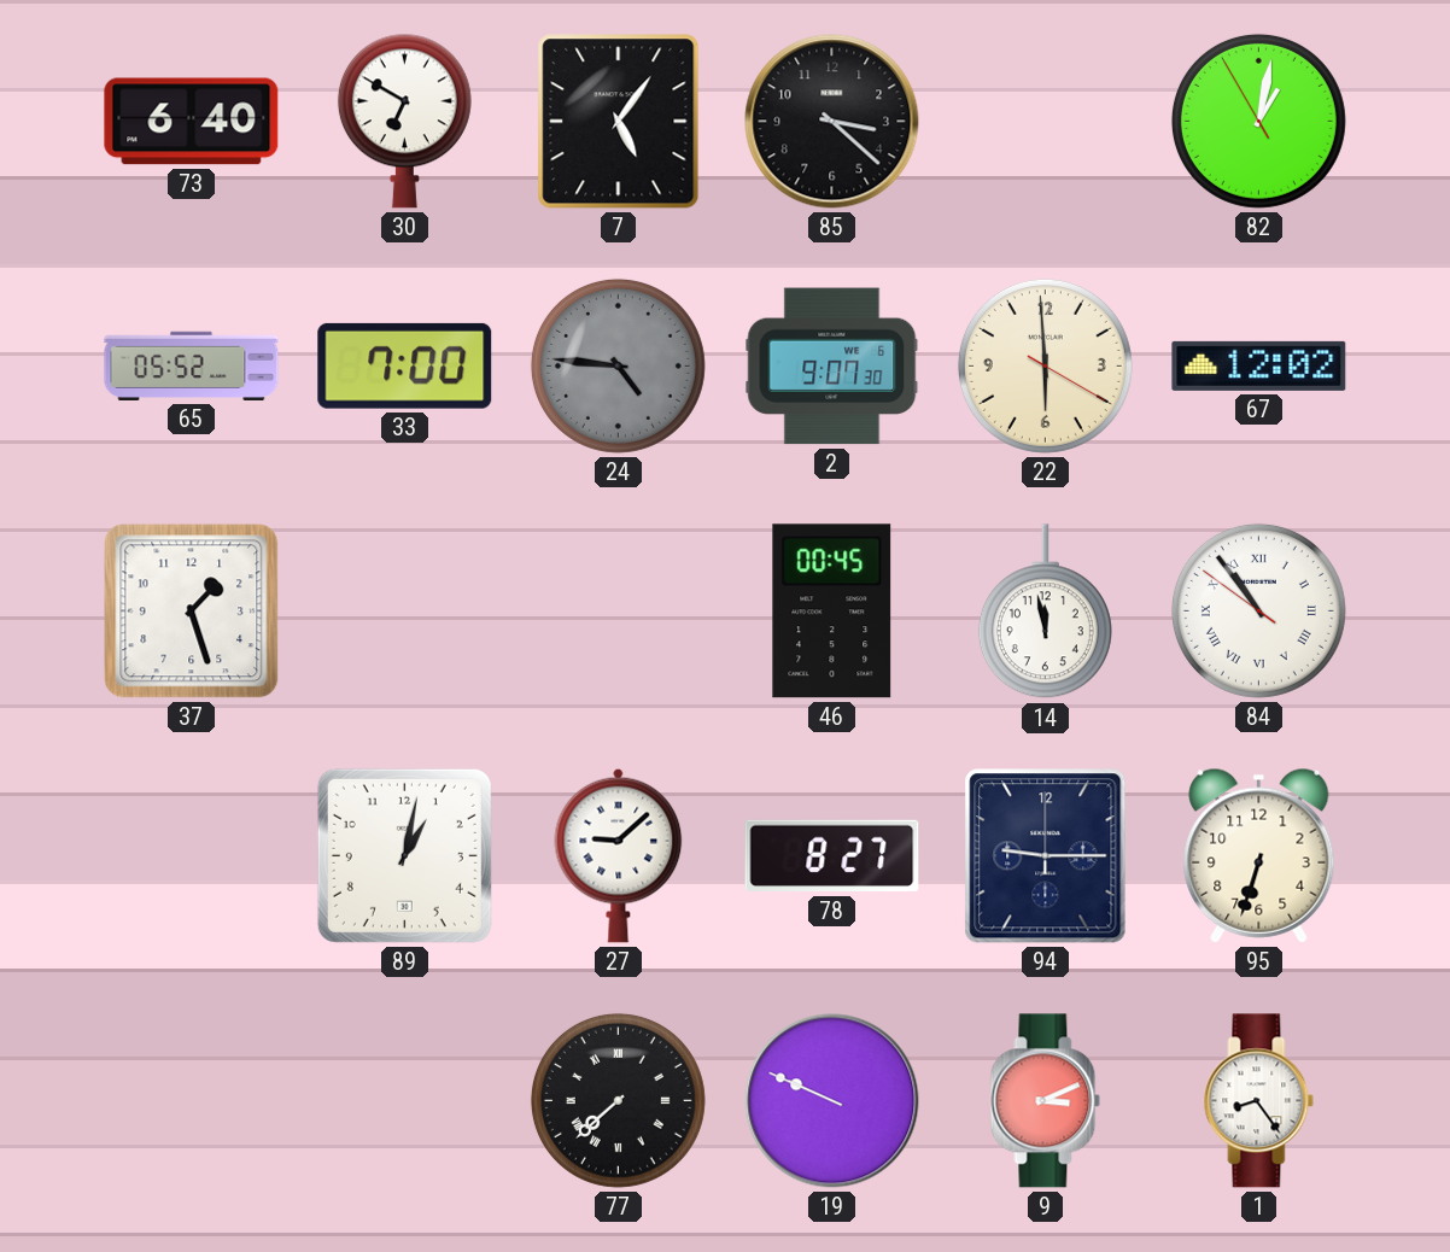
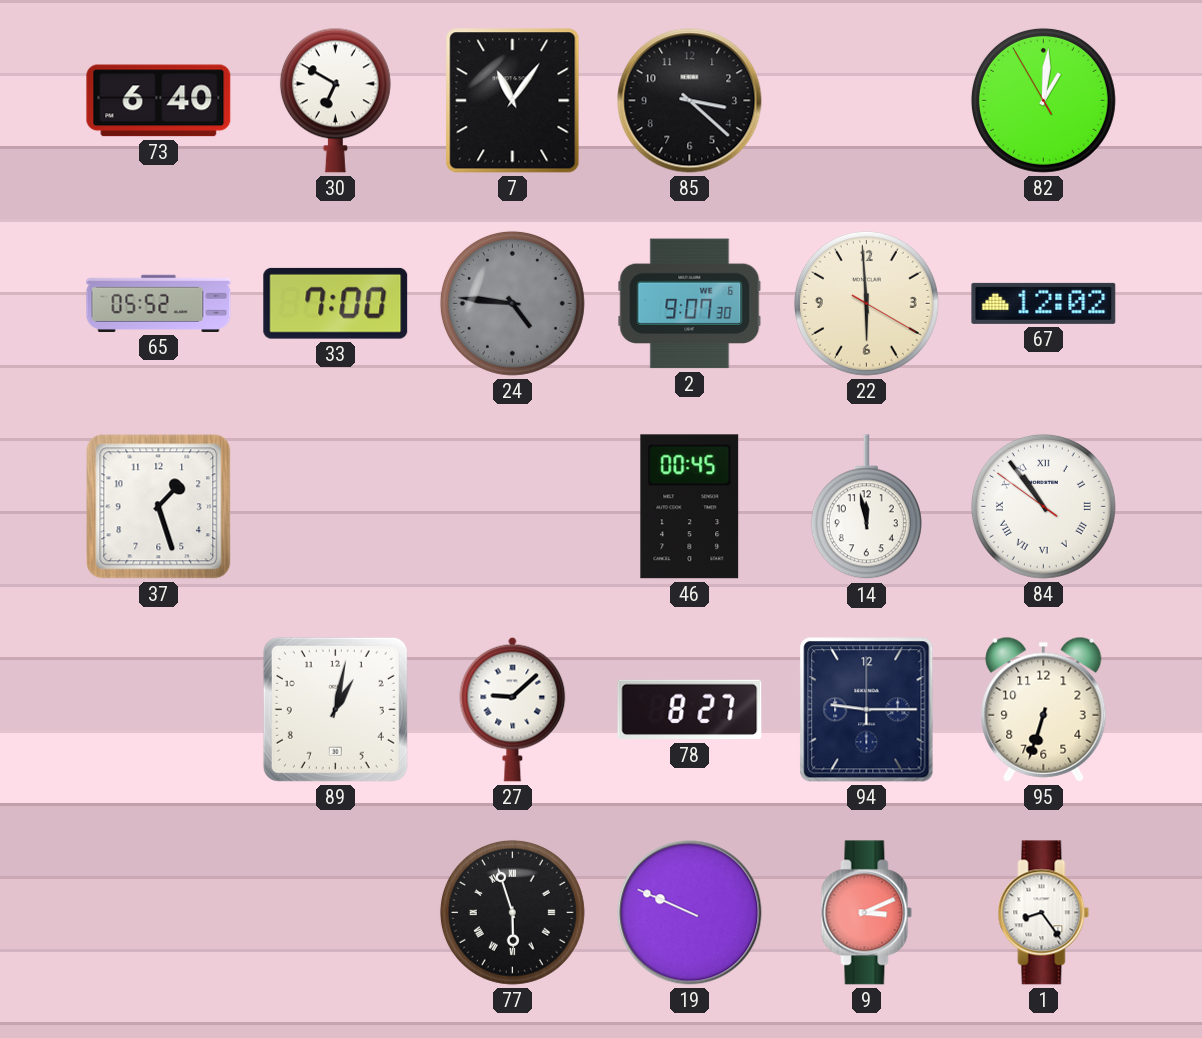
7: 5:06 -> 11:06 (513, 101)
82: 1:01 -> 1:00 (1043, 100)
77: 7:38 -> 5:57 (512, 912)
